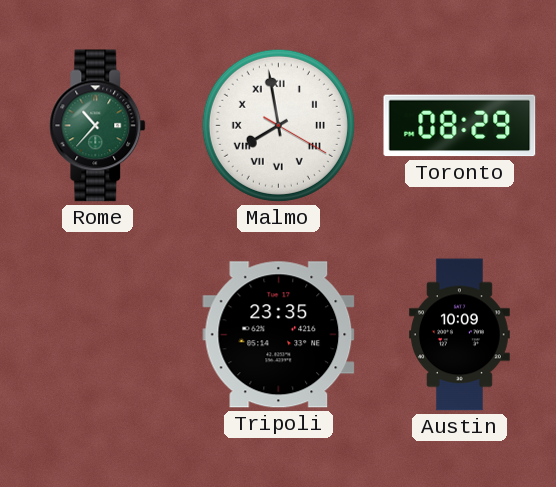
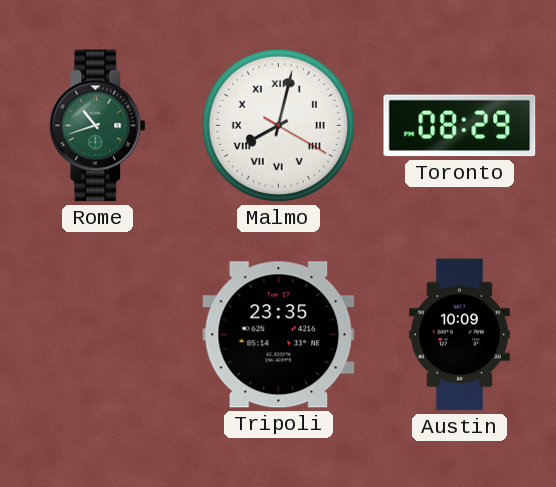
Rome: 10:37 -> 10:42 (98, 126)
Malmo: 7:58 -> 8:02 (278, 125)
